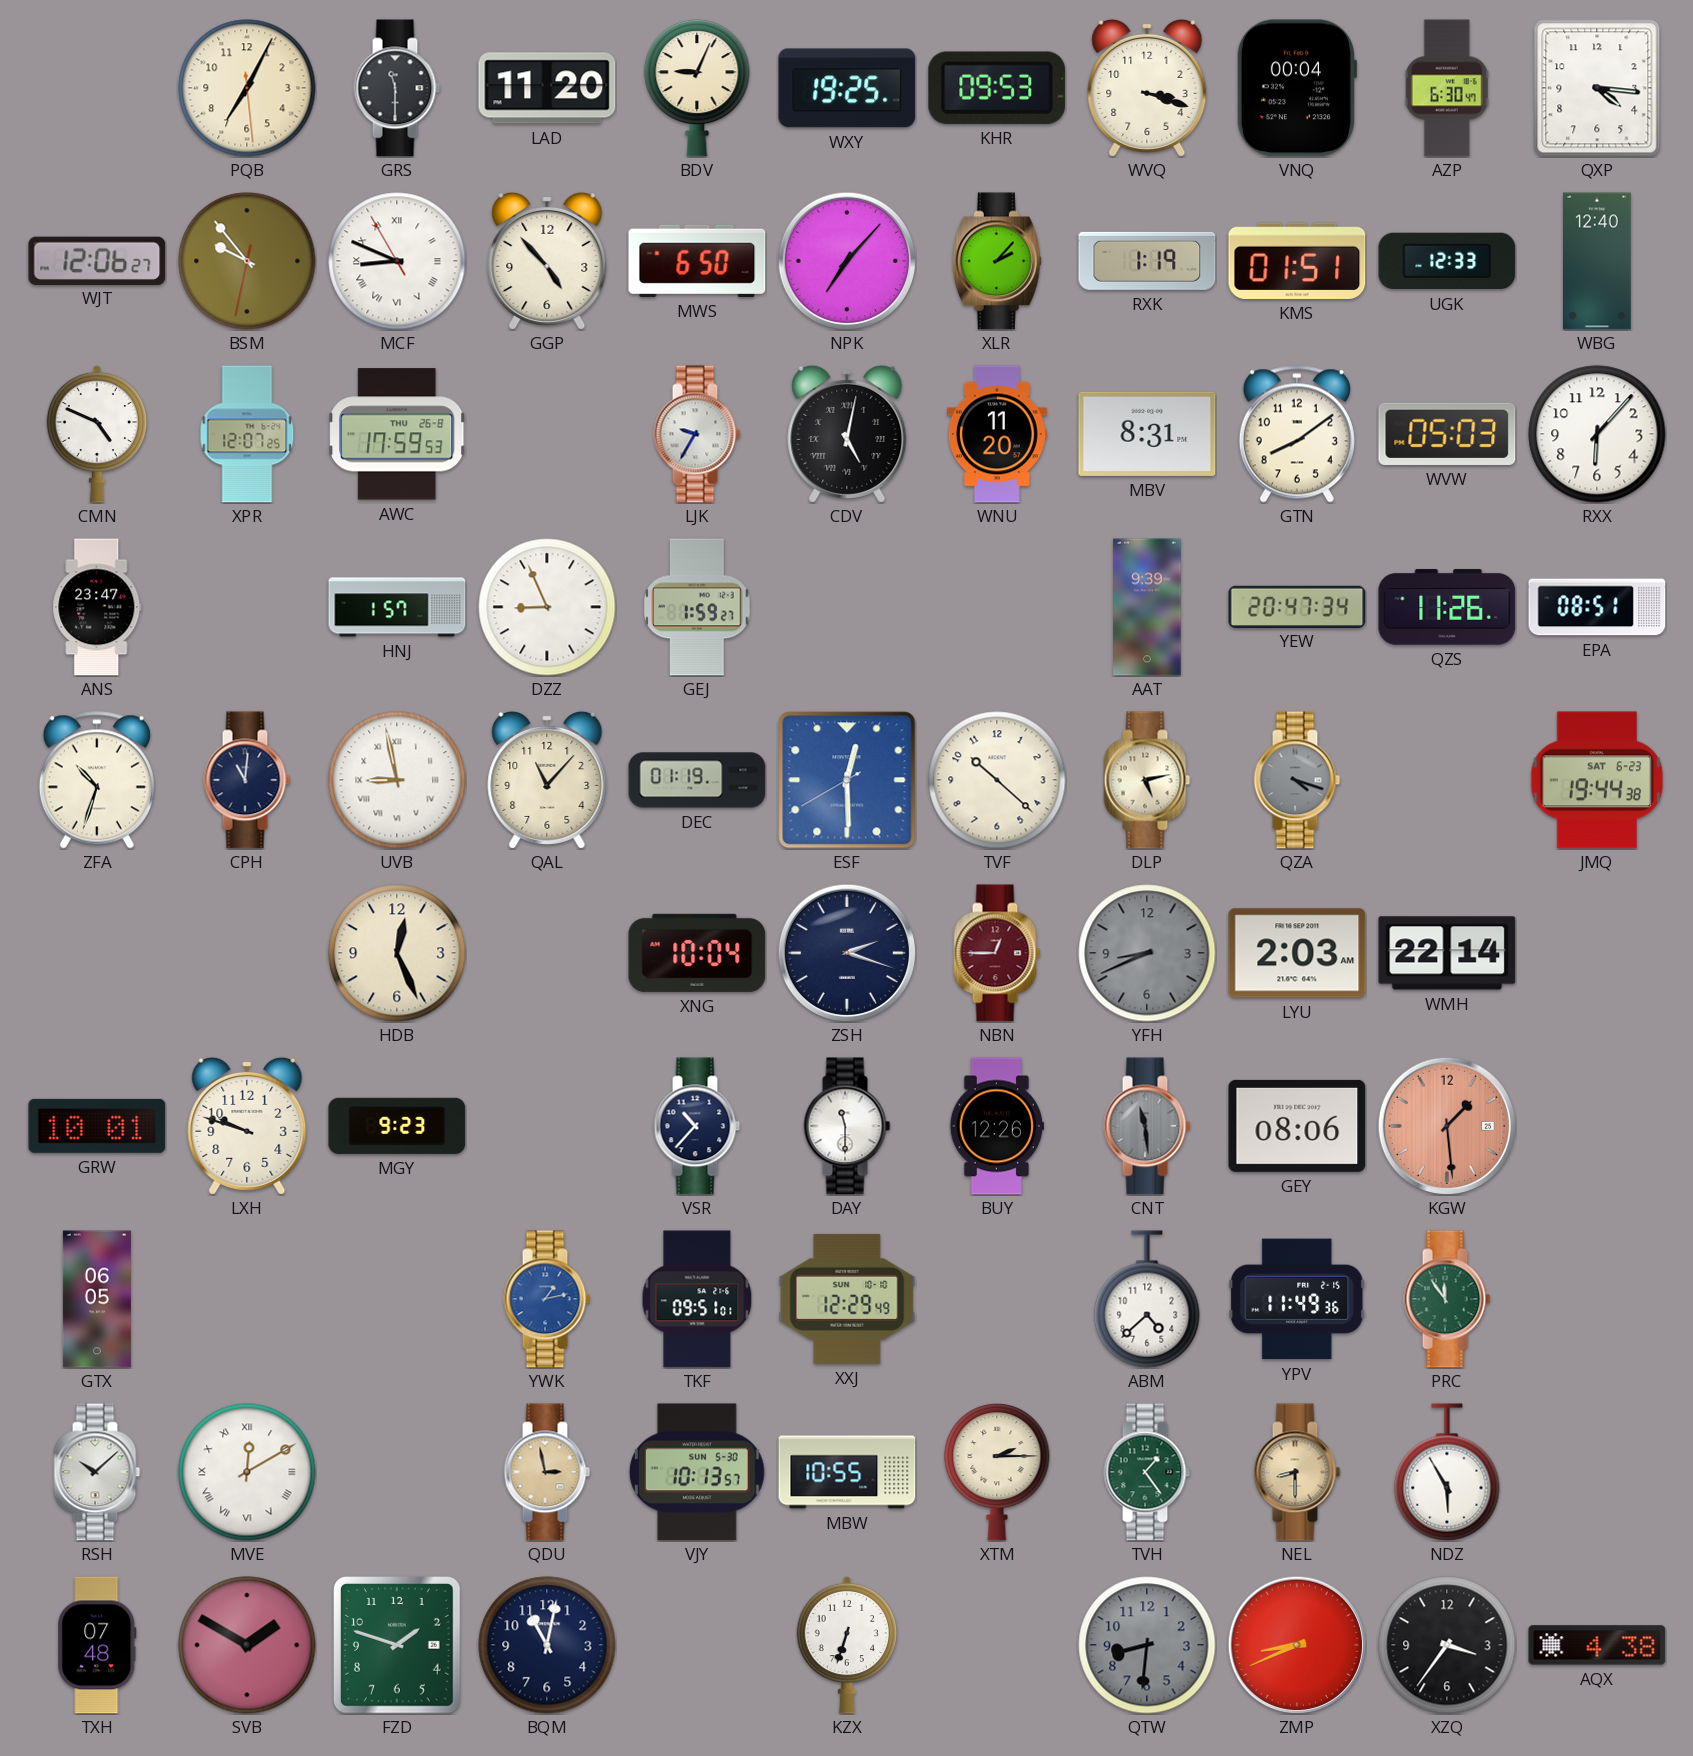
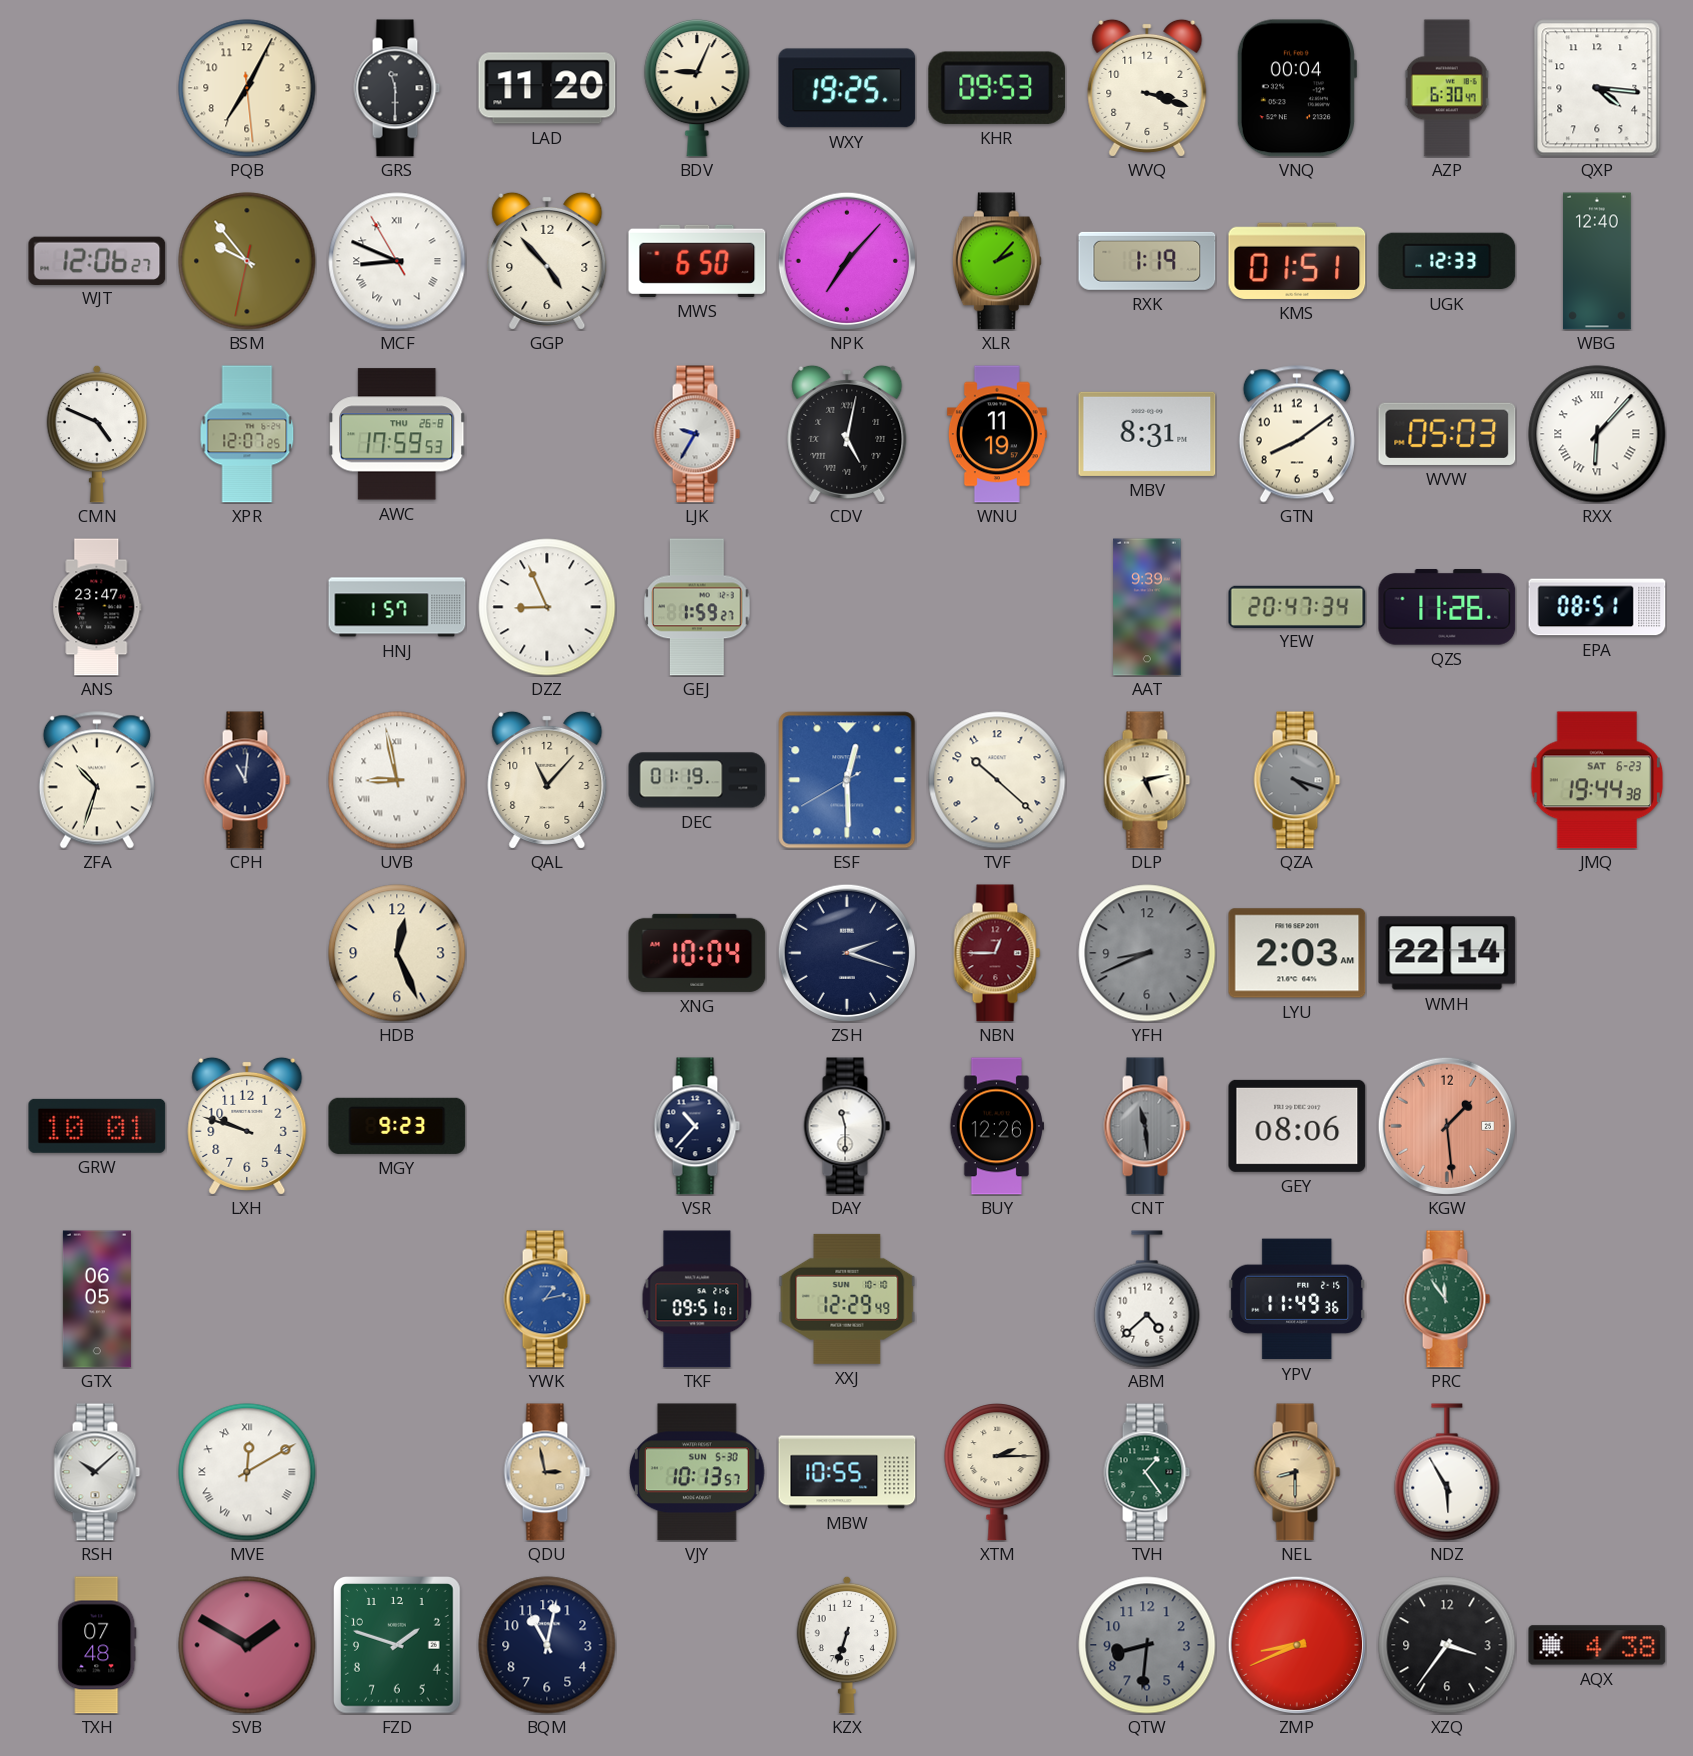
WNU: 11:20 -> 11:19 (997, 434)
RXX numerals: Arabic -> Roman (1597, 434)
